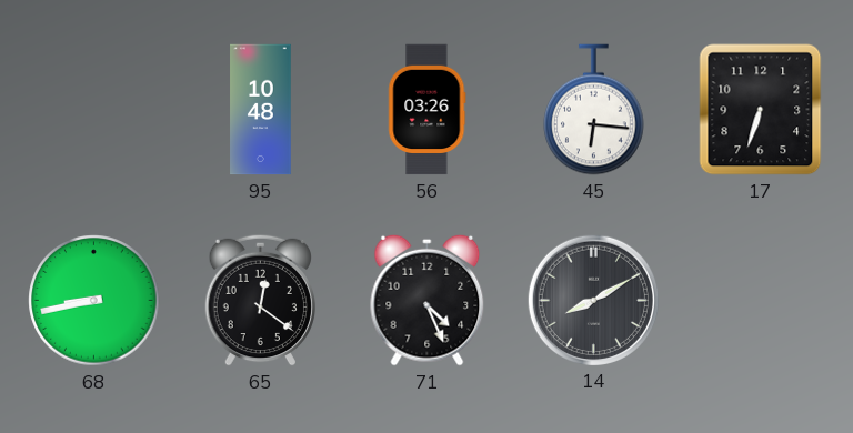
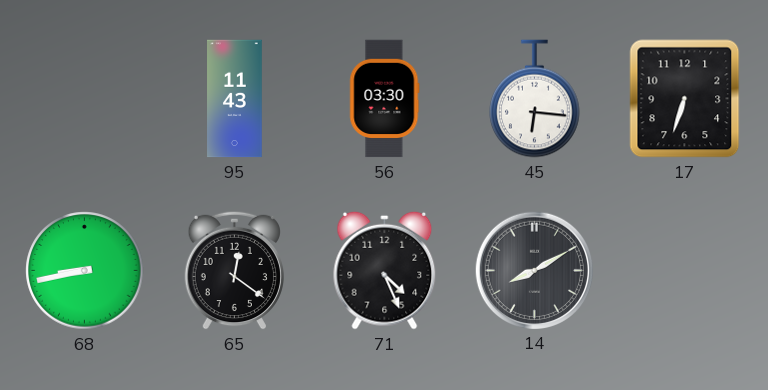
95: 10:48 -> 11:43 (235, 99)
56: 03:26 -> 03:30 (385, 99)
